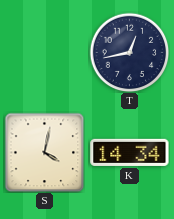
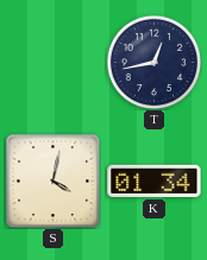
K: 14:34 -> 01:34 (155, 180)
